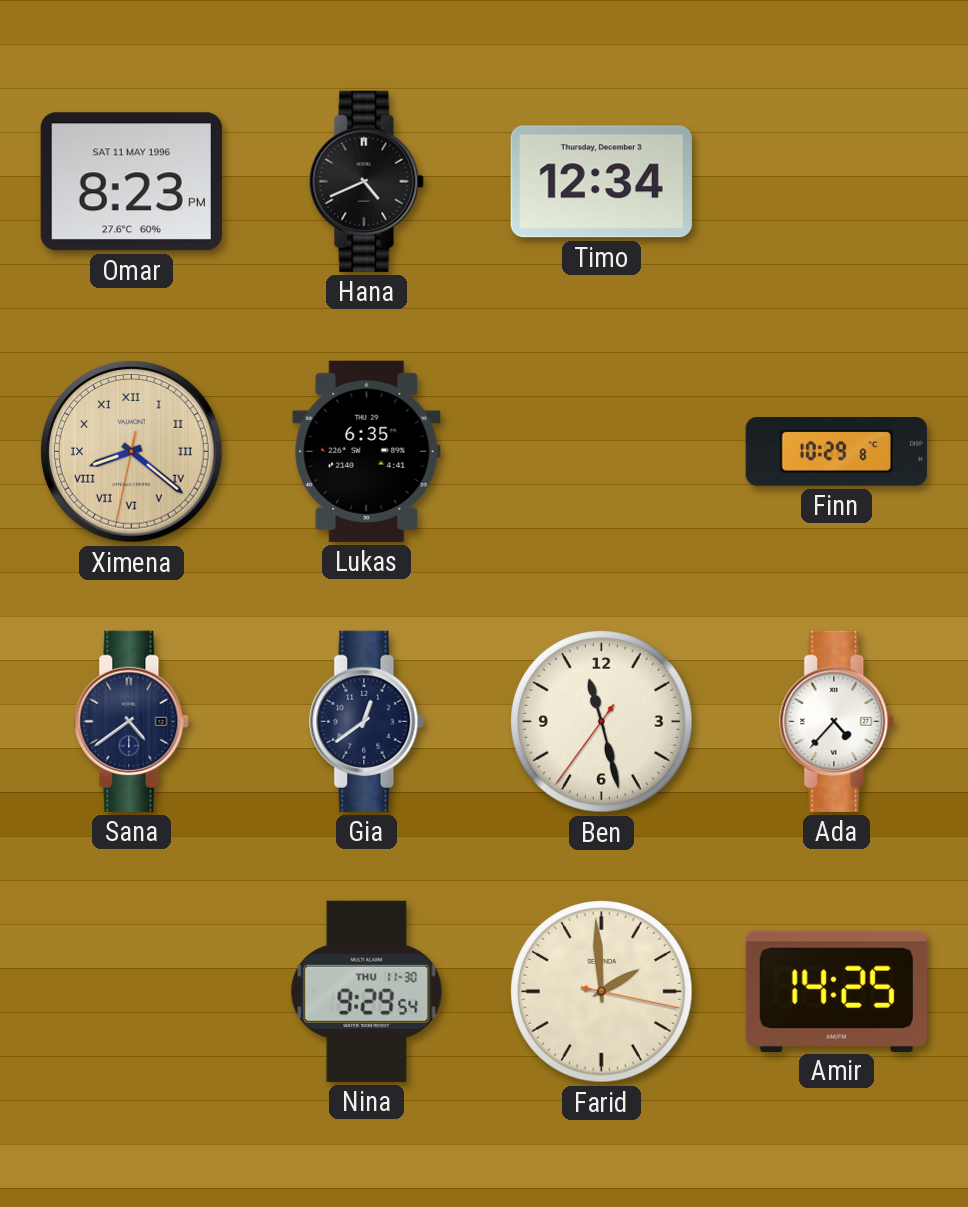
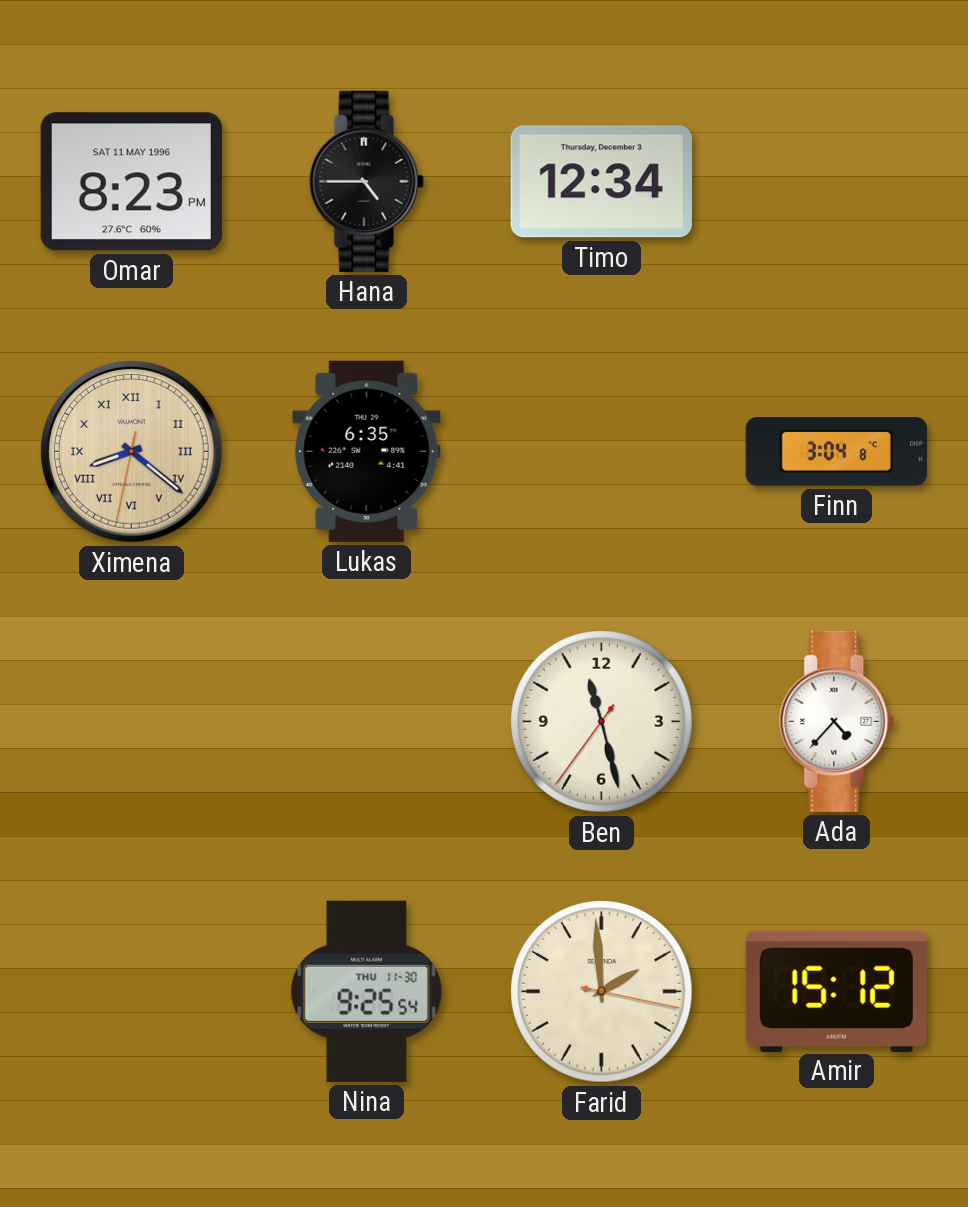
Hana: 4:41 -> 4:45 (367, 181)
Finn: 10:29 -> 3:04 (836, 452)
Sana: 4:39 -> none (132, 721)
Gia: 12:39 -> none (367, 721)
Nina: 9:29 -> 9:25 (367, 991)
Amir: 14:25 -> 15:12 (836, 991)
